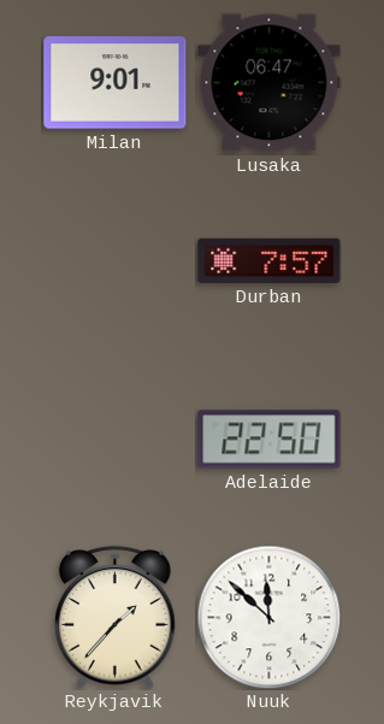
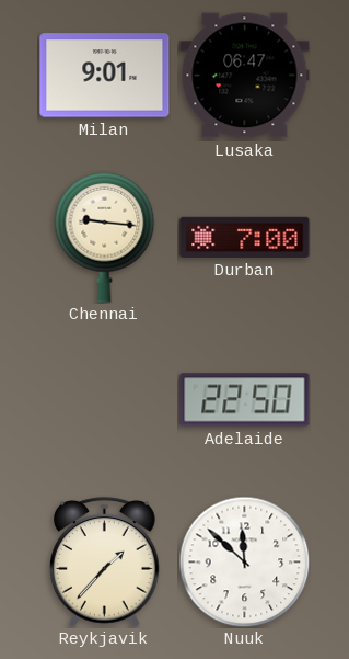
Chennai: none -> 9:16 (105, 237)
Durban: 7:57 -> 7:00 (245, 237)
